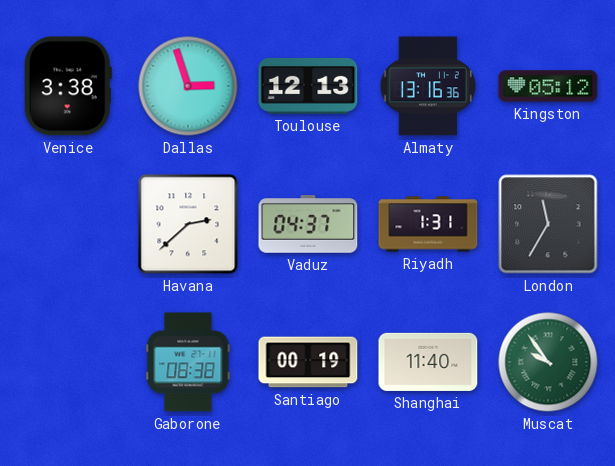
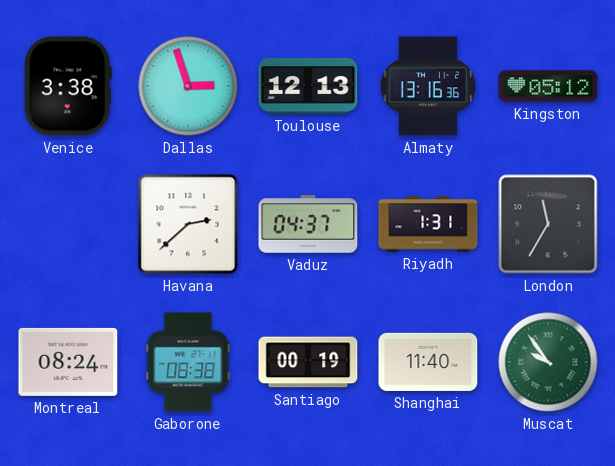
Montreal: none -> 08:24 (68, 362)
